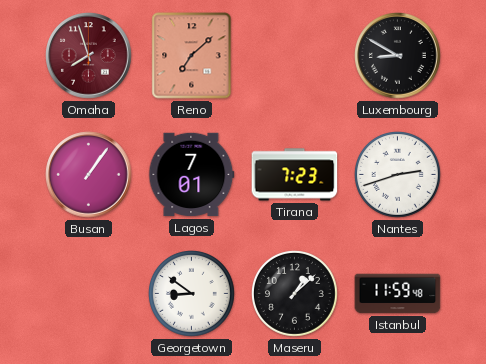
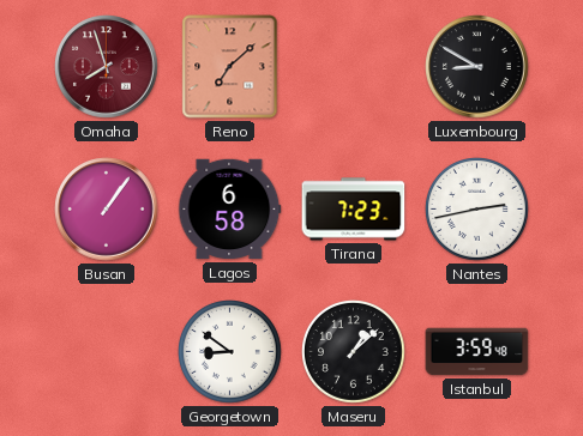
Lagos: 7:01 -> 6:58 (230, 210)
Nantes: 2:42 -> 2:43 (477, 210)
Istanbul: 11:59 -> 3:59 (477, 352)
